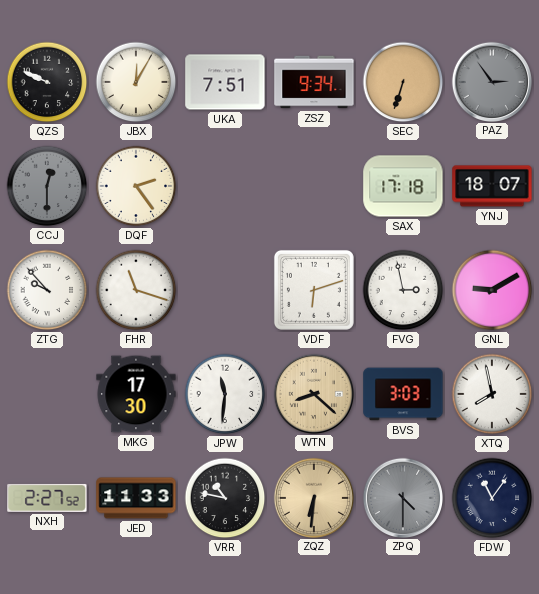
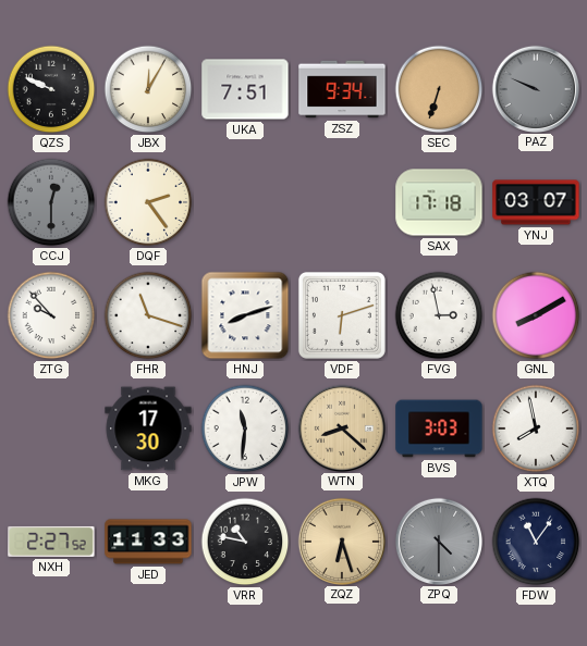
PAZ: 2:54 -> 9:49 (535, 88)
YNJ: 18:07 -> 03:07 (536, 202)
HNJ: none -> 8:12 (245, 315)
GNL: 9:10 -> 8:10 (536, 315)
ZQZ: 6:31 -> 6:27 (341, 541)
